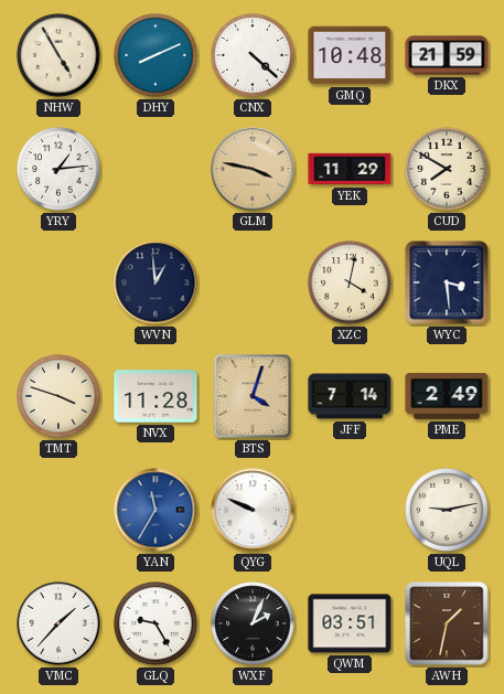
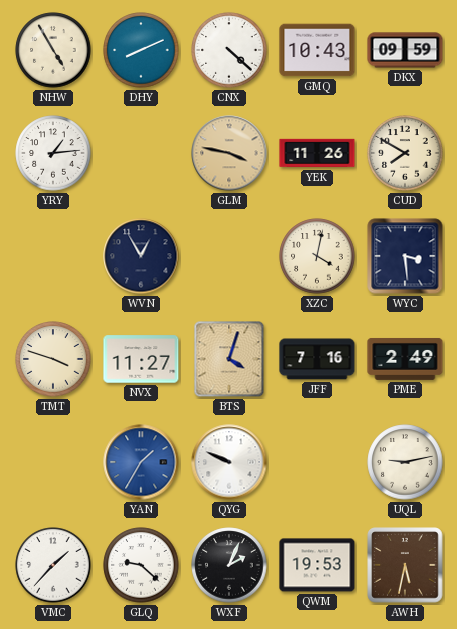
GMQ: 10:48 -> 10:43 (317, 50)
DKX: 21:59 -> 09:59 (405, 50)
YEK: 11:29 -> 11:26 (317, 153)
WVN: 12:59 -> 12:55 (141, 256)
NVX: 11:28 -> 11:27 (141, 359)
JFF: 7:14 -> 7:16 (317, 359)
YAN: 11:35 -> 1:35 (141, 462)
GLQ: 9:25 -> 9:22 (141, 565)
QWM: 03:51 -> 19:53 (317, 565)
AWH: 1:32 -> 5:32 (405, 565)
